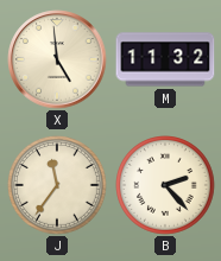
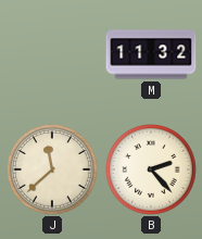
X: 4:59 -> none (57, 59)
J: 11:36 -> 11:38 (53, 171)
